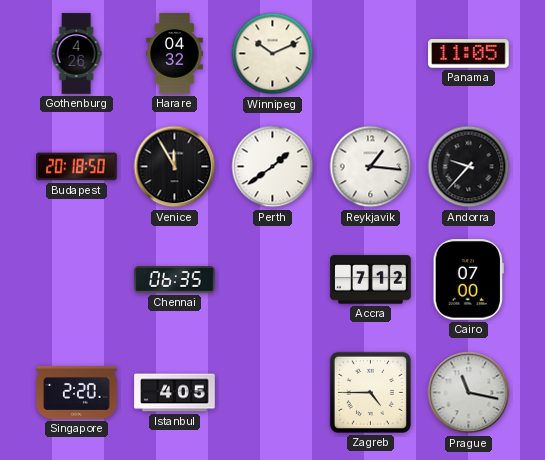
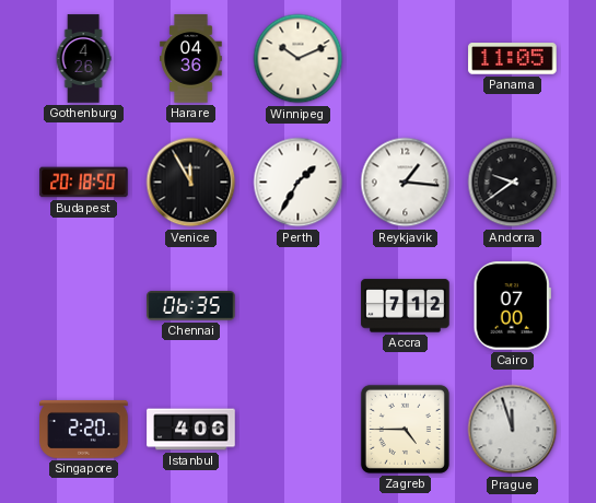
Harare: 04:32 -> 04:36 (191, 59)
Perth: 1:39 -> 1:35 (299, 183)
Andorra: 9:37 -> 9:39 (513, 183)
Istanbul: 4:05 -> 4:06 (191, 430)
Prague: 11:17 -> 11:57 (513, 430)
